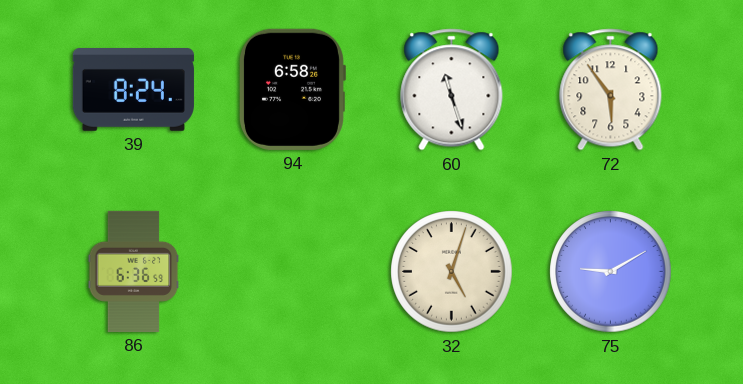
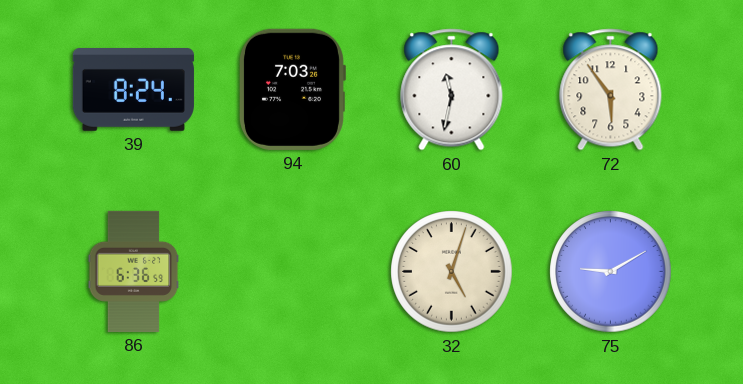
94: 6:58 -> 7:03 (292, 89)
60: 11:27 -> 11:32 (452, 90)
